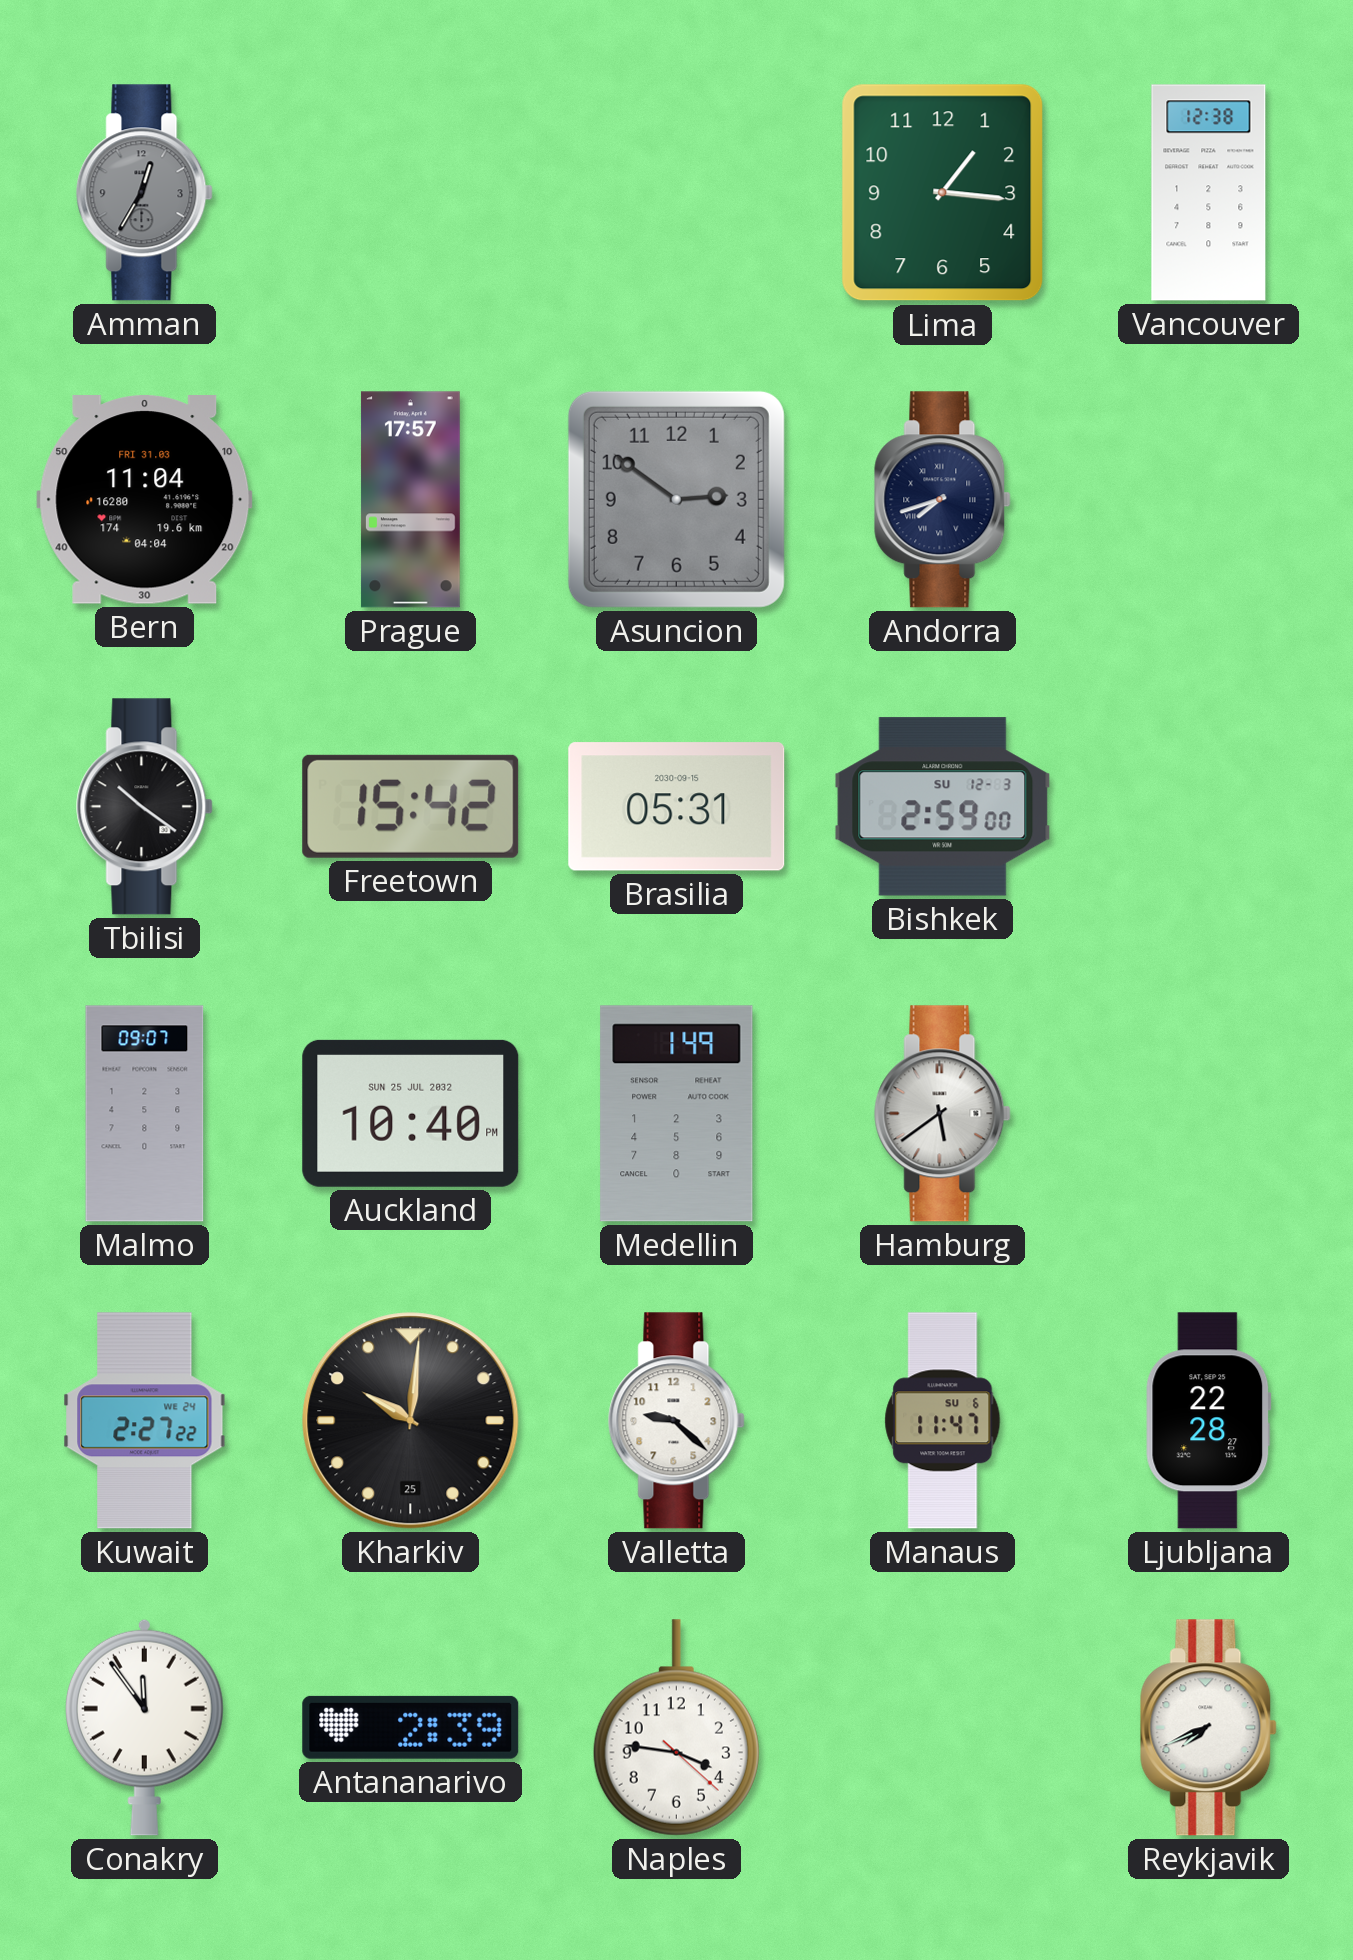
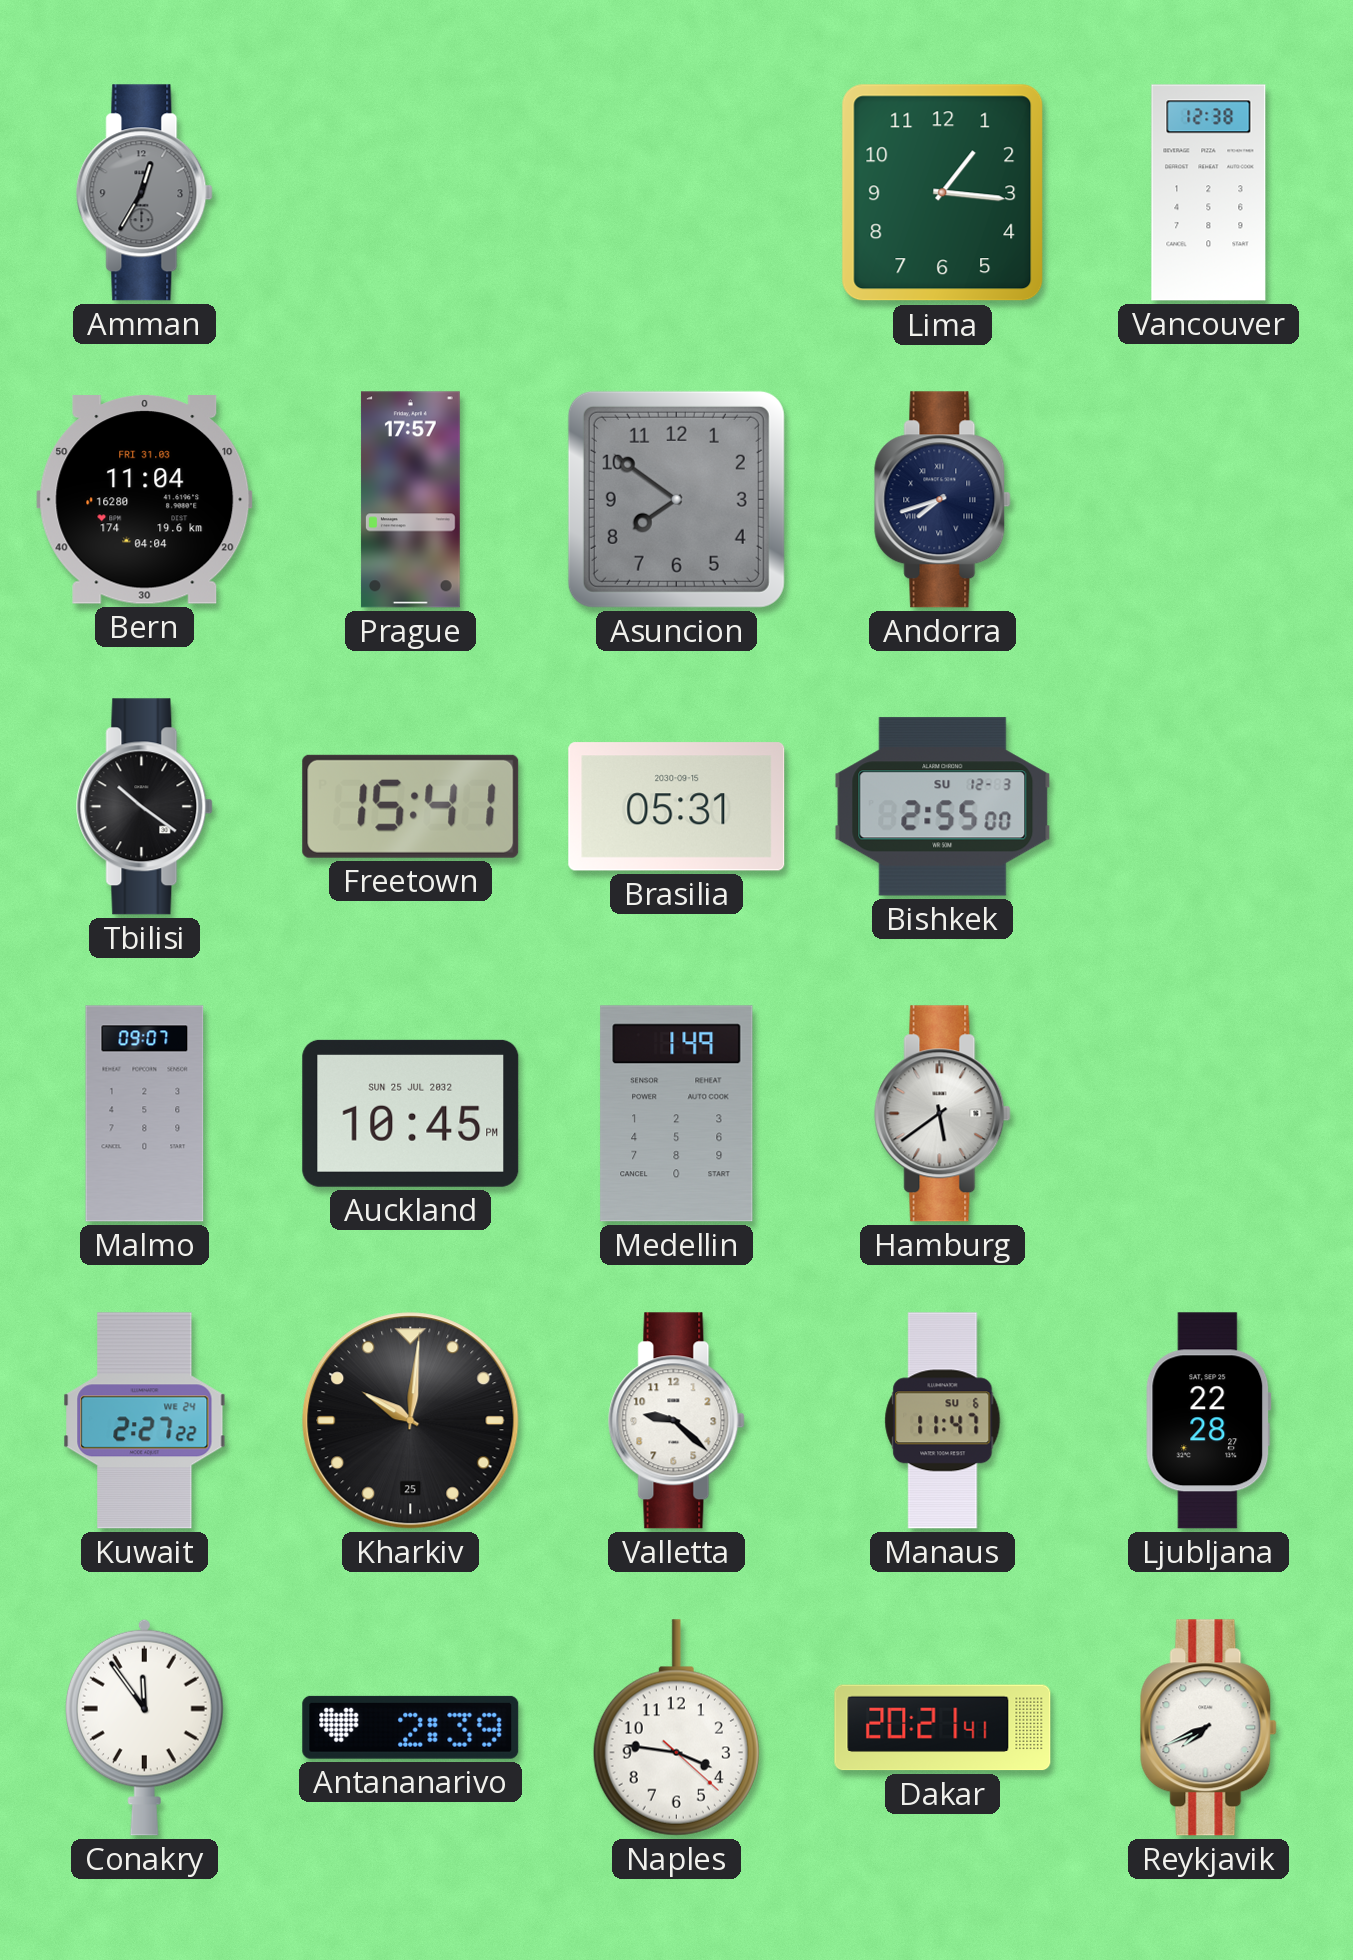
Asuncion: 2:51 -> 7:51 (676, 499)
Freetown: 15:42 -> 15:41 (411, 806)
Bishkek: 2:59 -> 2:55 (943, 807)
Auckland: 10:40 -> 10:45 (411, 1113)
Dakar: none -> 20:21 (943, 1728)
